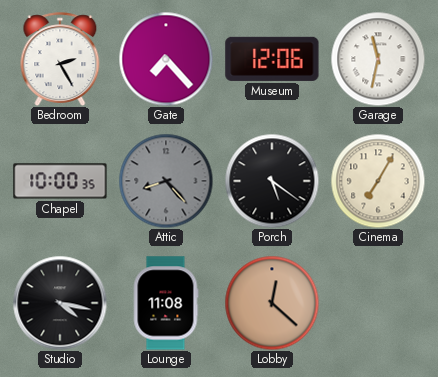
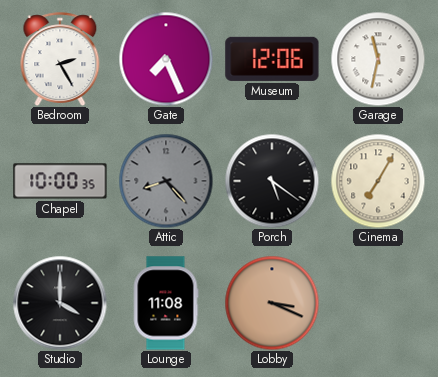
Gate: 7:23 -> 7:26 (166, 59)
Studio: 4:17 -> 4:00 (60, 303)
Lobby: 12:22 -> 3:19 (272, 303)
